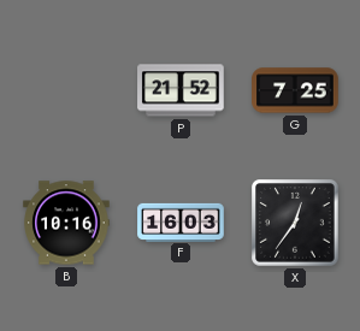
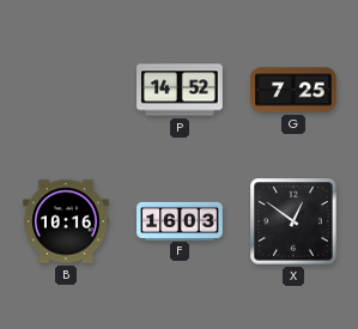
P: 21:52 -> 14:52 (180, 90)
X: 12:36 -> 12:51 (293, 221)
